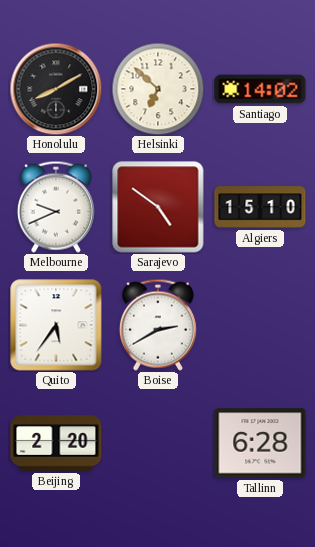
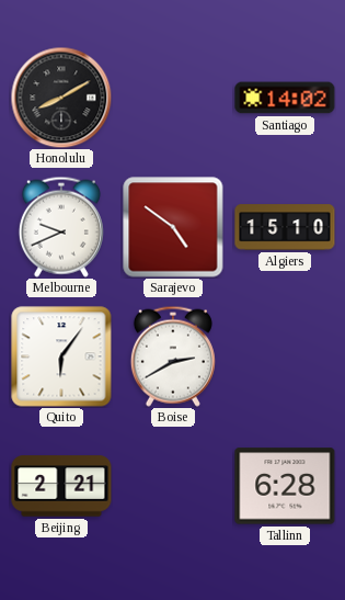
Helsinki: 6:52 -> none (158, 89)
Quito: 5:36 -> 6:06 (61, 356)
Beijing: 2:20 -> 2:21 (61, 486)
